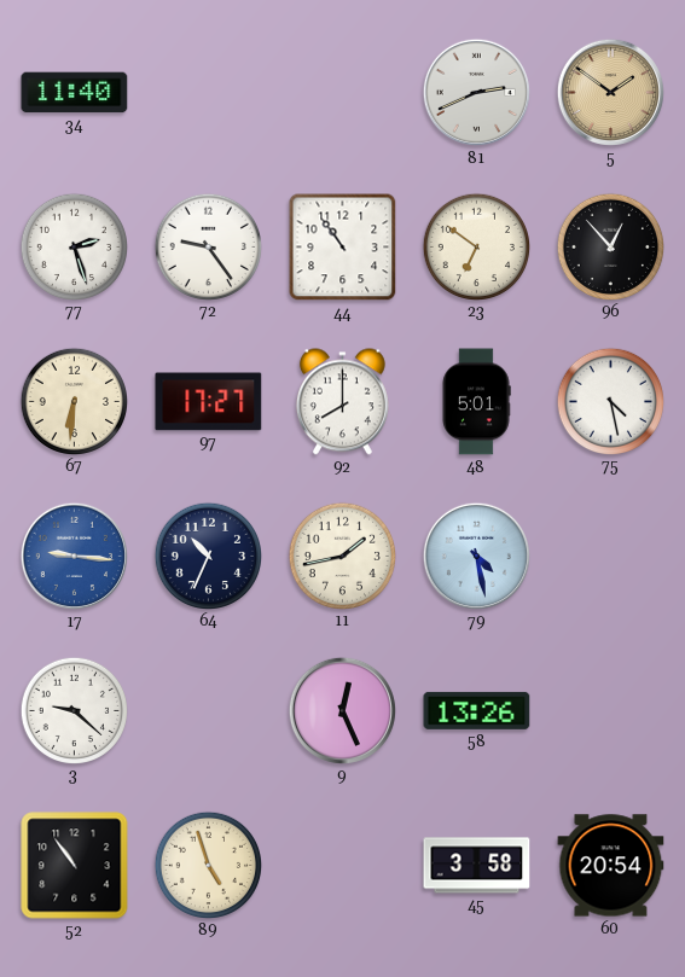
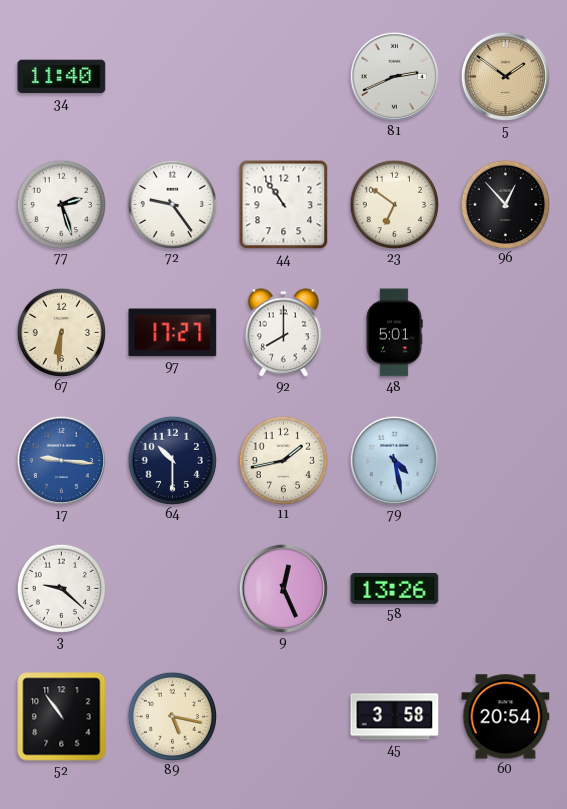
75: 4:28 -> none (610, 401)
64: 10:34 -> 10:30 (172, 460)
89: 4:57 -> 5:17 (172, 716)
